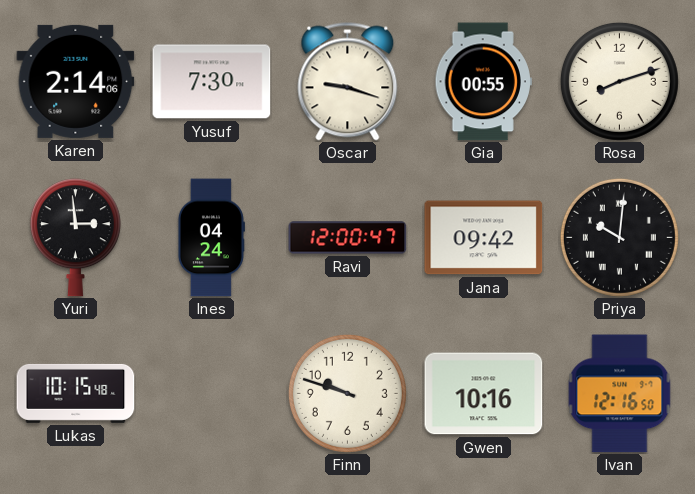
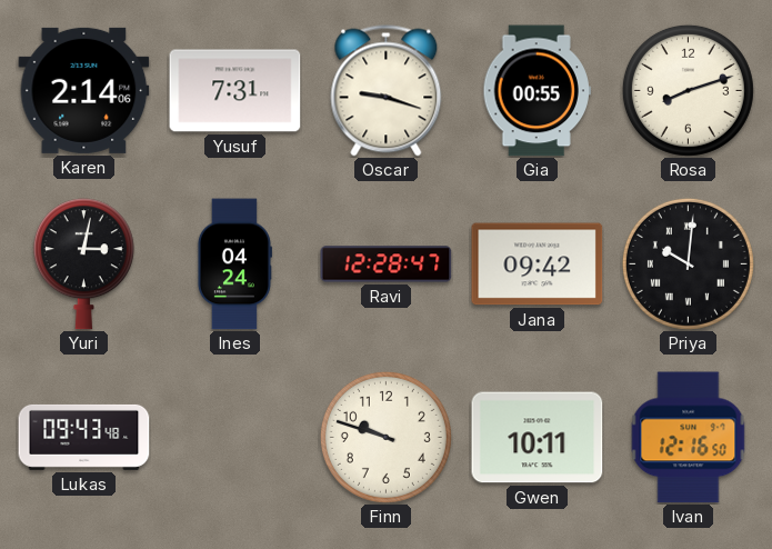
Yusuf: 7:30 -> 7:31 (235, 91)
Yuri: 2:59 -> 3:02 (83, 264)
Ravi: 12:00 -> 12:28 (387, 264)
Lukas: 10:15 -> 09:43 (84, 437)
Gwen: 10:16 -> 10:11 (538, 438)
